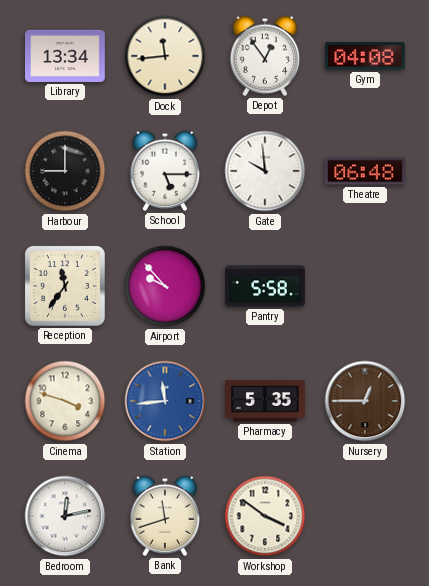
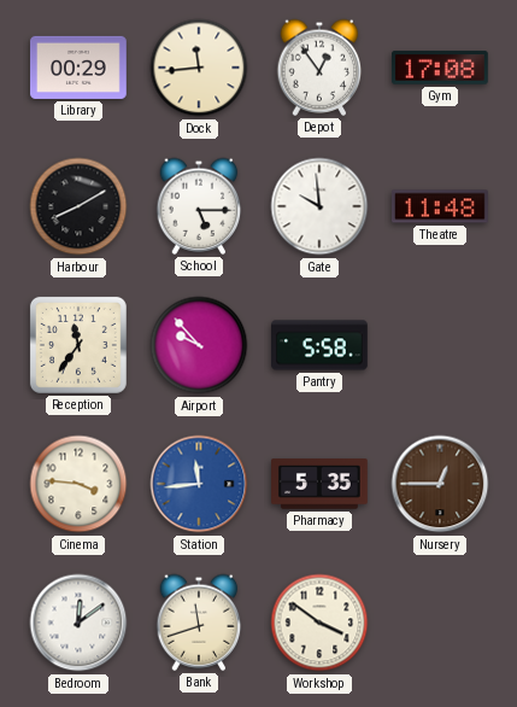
Library: 13:34 -> 00:29 (80, 68)
Gym: 04:08 -> 17:08 (441, 68)
Harbour: 9:00 -> 8:10 (78, 206)
Theatre: 06:48 -> 11:48 (441, 206)
Cinema: 3:48 -> 3:46 (78, 484)
Bedroom: 12:13 -> 12:09 (78, 623)
